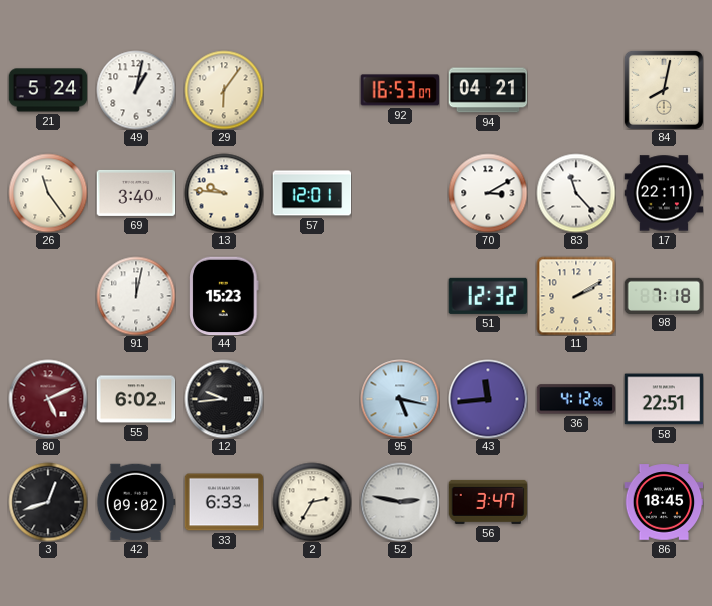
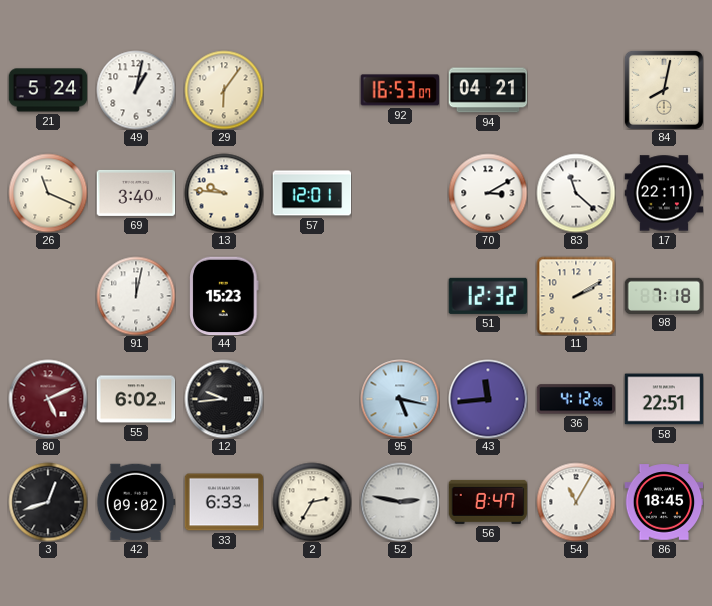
26: 11:24 -> 11:19 (48, 193)
83: 11:23 -> 11:22 (576, 193)
56: 3:47 -> 8:47 (488, 502)
54: none -> 11:05 (576, 502)
